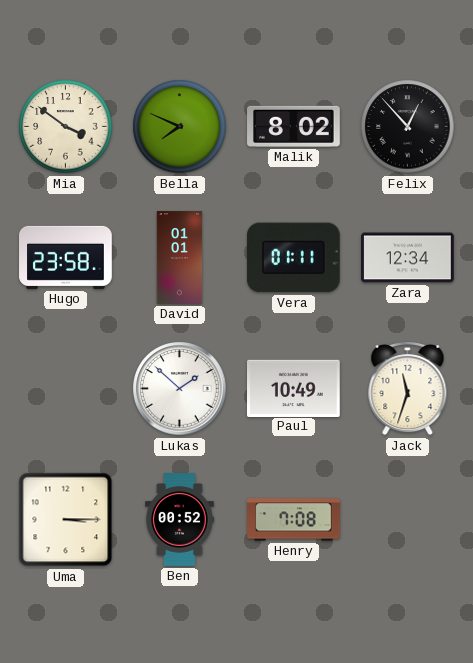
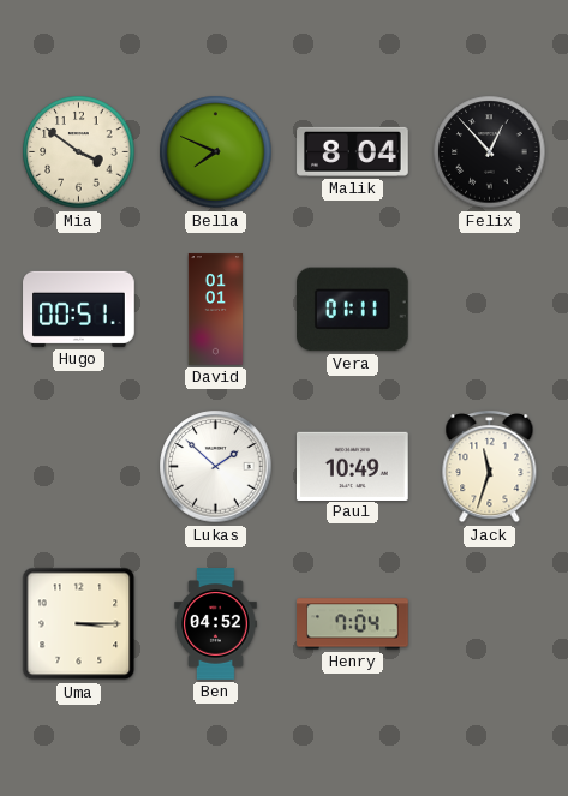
Malik: 8:02 -> 8:04 (353, 151)
Hugo: 23:58 -> 00:51 (79, 309)
Zara: 12:34 -> none (408, 258)
Ben: 00:52 -> 04:52 (216, 624)
Henry: 7:08 -> 7:04 (353, 624)
